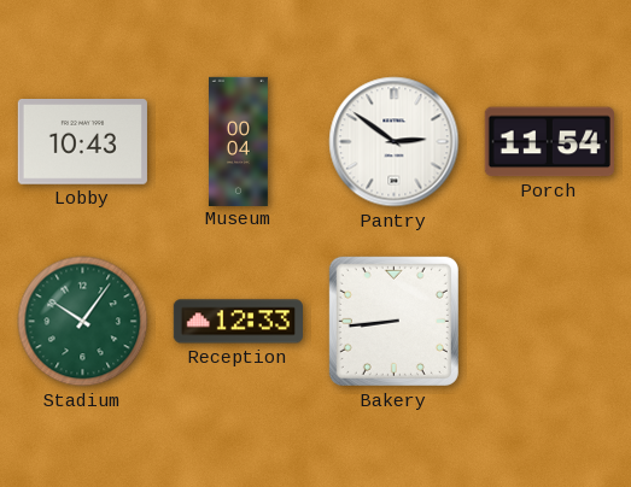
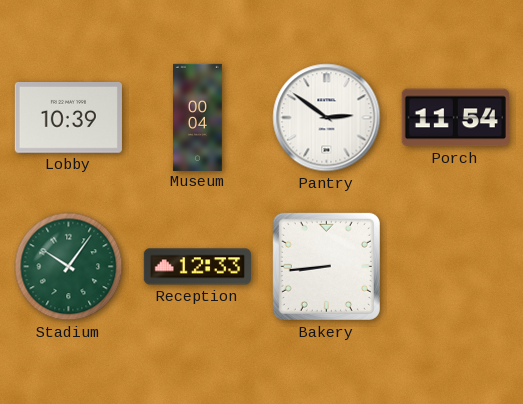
Lobby: 10:43 -> 10:39 (68, 118)
